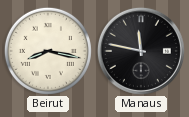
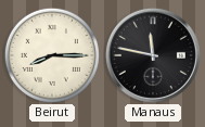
Beirut: 8:17 -> 8:15 (52, 55)
